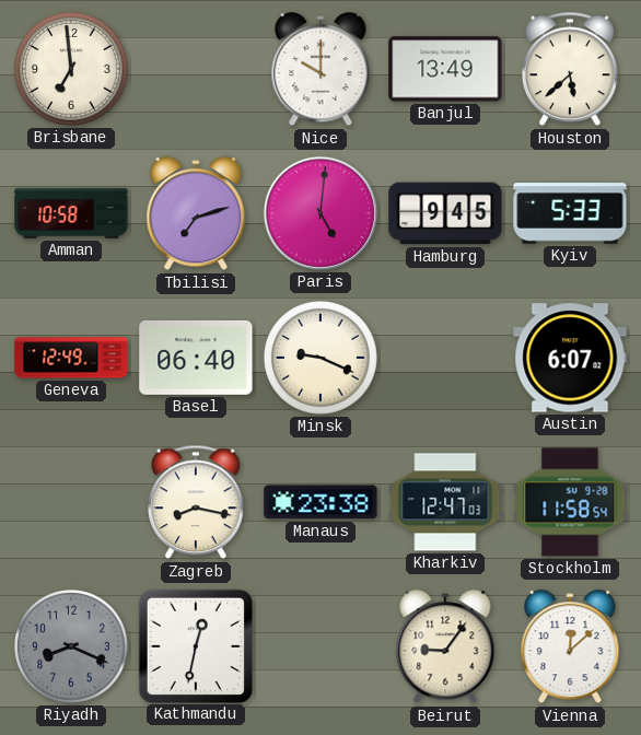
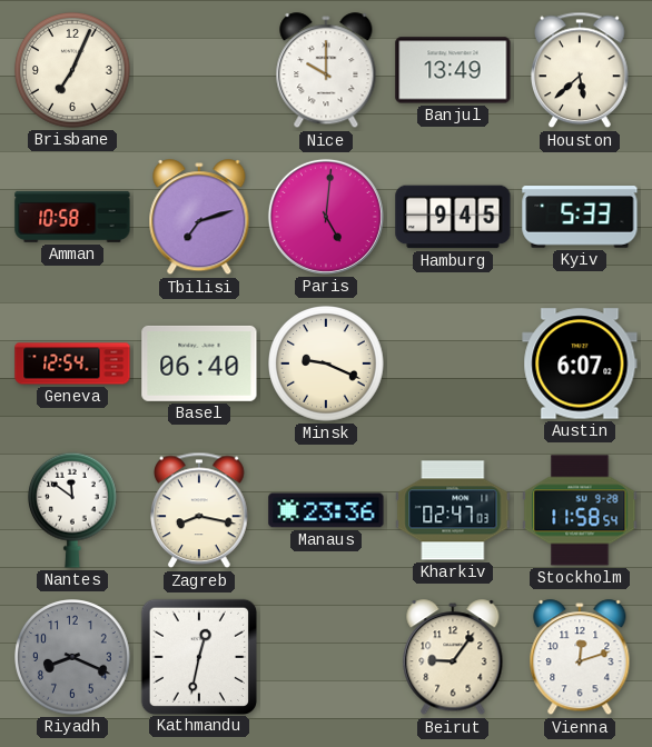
Brisbane: 6:59 -> 7:04 (72, 70)
Geneva: 12:49 -> 12:54 (72, 363)
Nantes: none -> 11:51 (73, 510)
Manaus: 23:38 -> 23:36 (326, 510)
Kharkiv: 12:47 -> 02:47 (453, 510)
Vienna: 12:08 -> 12:12 (580, 658)
